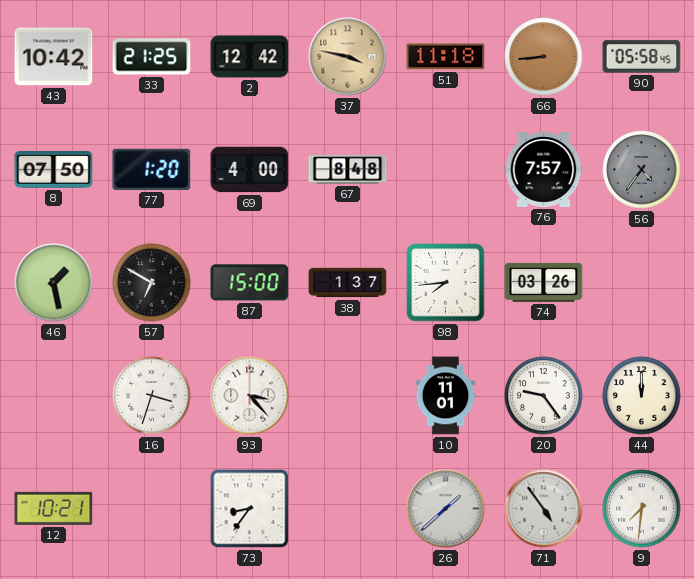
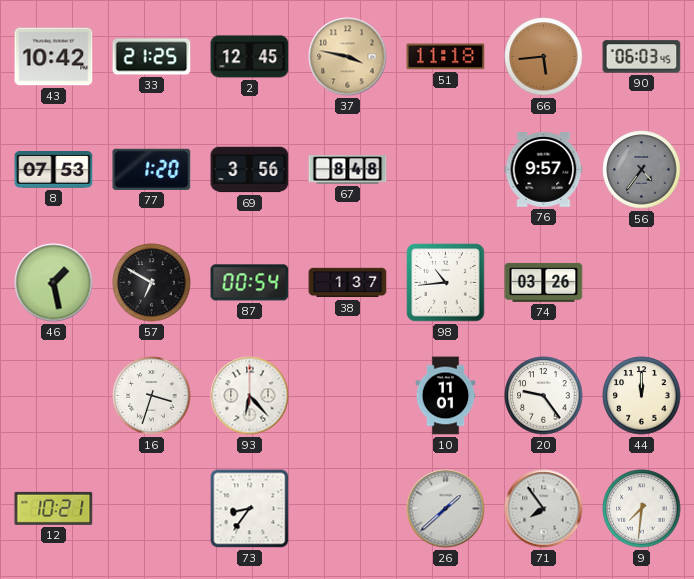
2: 12:42 -> 12:45 (250, 57)
66: 8:44 -> 5:44 (544, 57)
90: 05:58 -> 06:03 (642, 57)
8: 07:50 -> 07:53 (54, 170)
69: 4:00 -> 3:56 (250, 170)
76: 7:57 -> 9:57 (544, 170)
87: 15:00 -> 00:54 (250, 283)
98: 7:44 -> 10:44 (446, 283)
93: 3:23 -> 6:23 (250, 396)
71: 4:54 -> 7:54 (544, 509)
